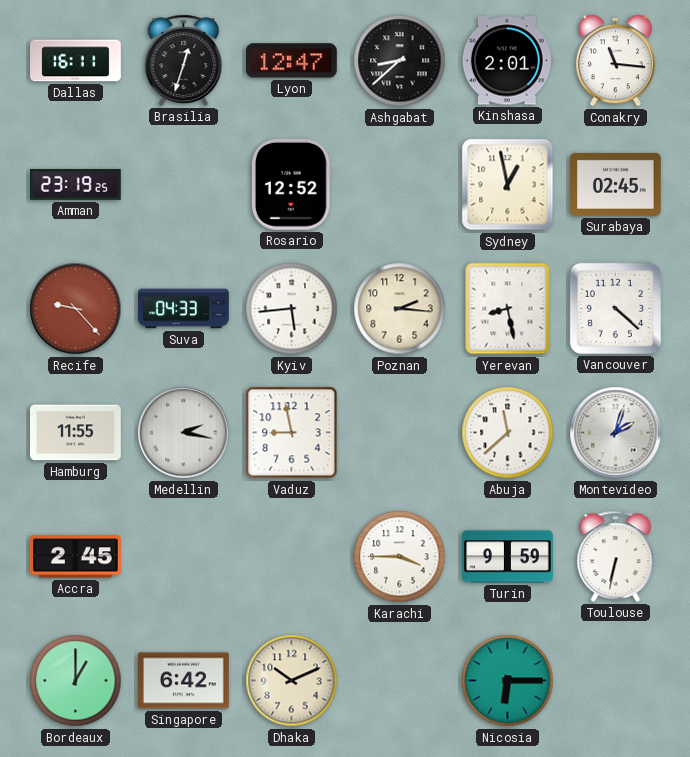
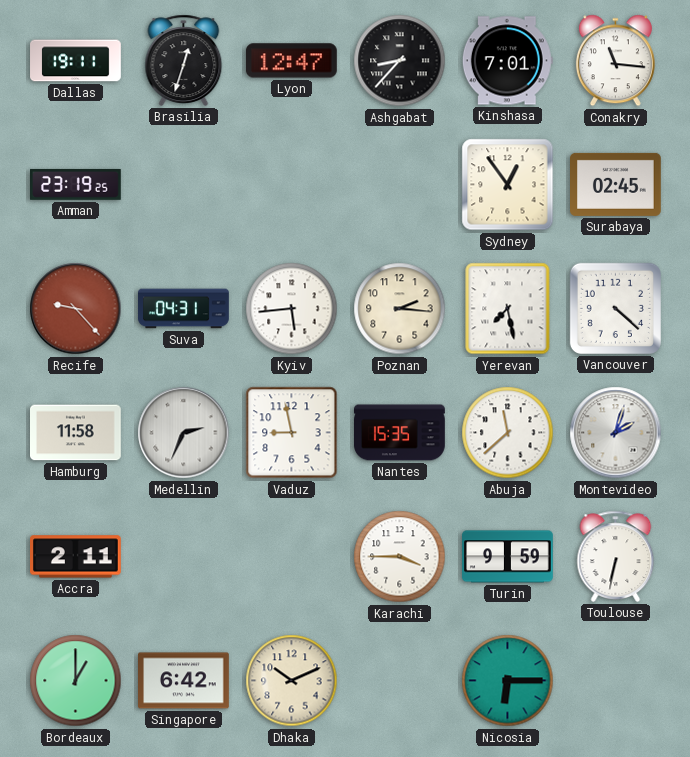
Dallas: 16:11 -> 19:11 (76, 61)
Ashgabat: 8:38 -> 8:37 (400, 61)
Kinshasa: 2:01 -> 7:01 (507, 61)
Rosario: 12:52 -> none (291, 184)
Sydney: 12:58 -> 12:54 (508, 185)
Suva: 04:33 -> 04:31 (184, 309)
Yerevan: 8:28 -> 7:28 (508, 309)
Hamburg: 11:55 -> 11:58 (76, 433)
Medellin: 2:17 -> 2:34 (184, 433)
Nantes: none -> 15:35 (400, 433)
Accra: 2:45 -> 2:11 (76, 557)
